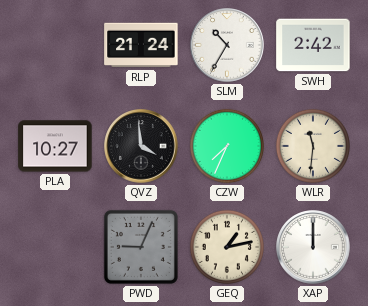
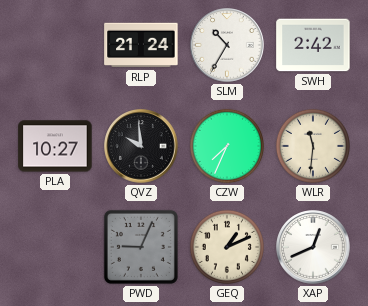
QVZ: 3:59 -> 9:59 (141, 146)
GEQ: 1:13 -> 1:11 (227, 247)
XAP: 12:00 -> 12:41 (313, 247)
